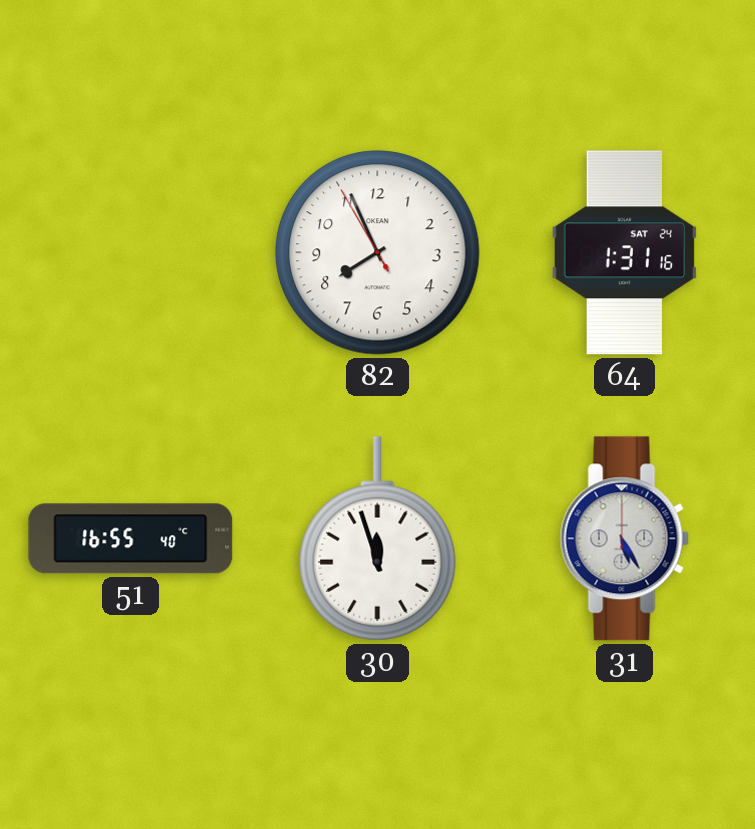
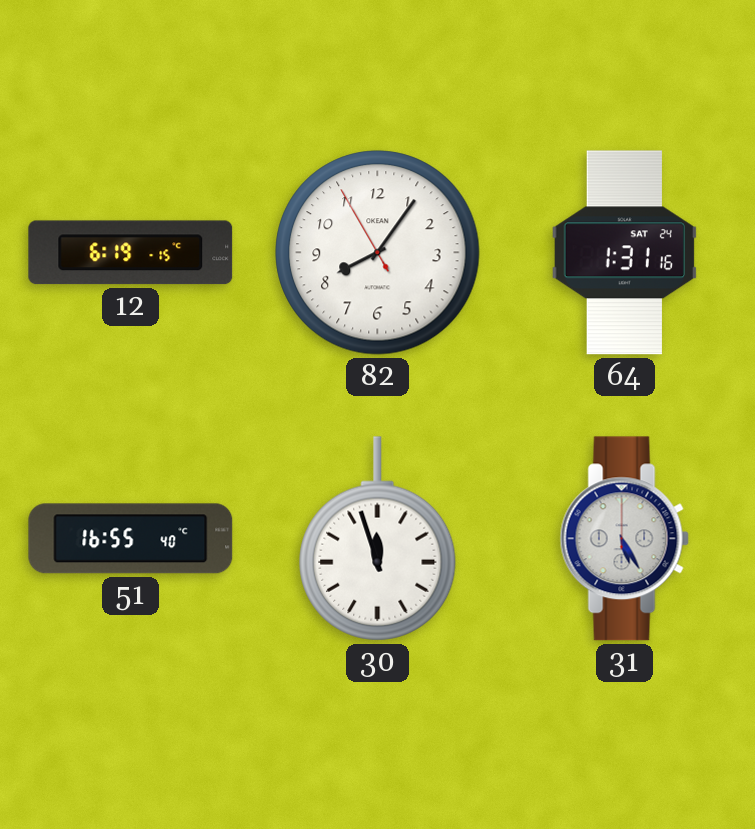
12: none -> 6:19 (131, 253)
82: 7:55 -> 8:05 (378, 253)
